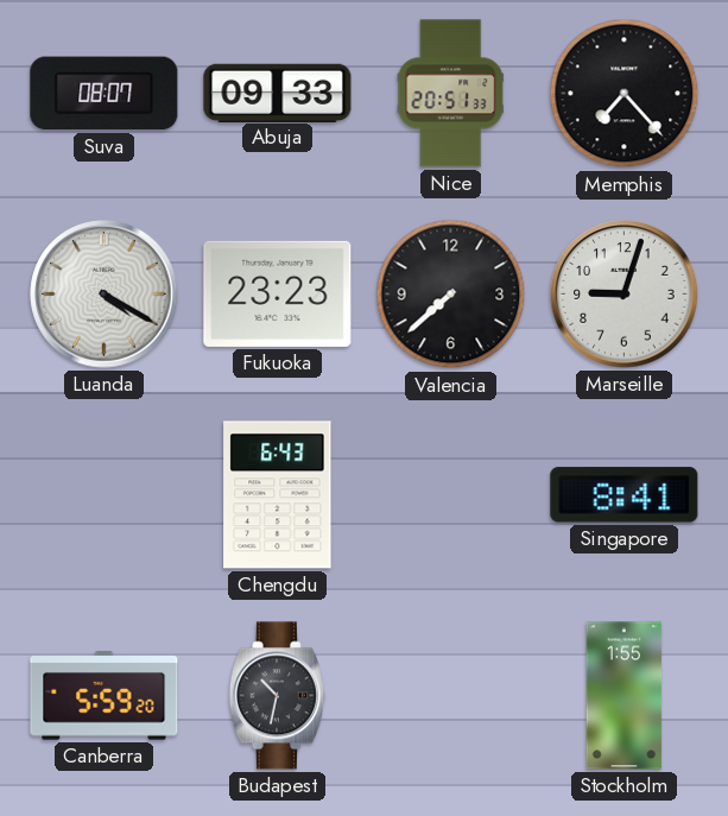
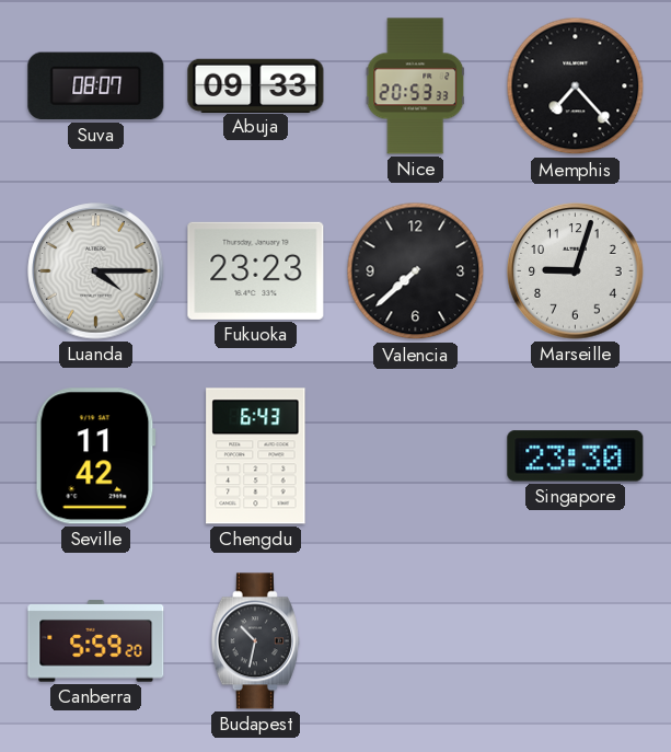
Nice: 20:51 -> 20:53 (416, 86)
Luanda: 4:20 -> 4:15 (96, 271)
Seville: none -> 11:42 (95, 456)
Singapore: 8:41 -> 23:30 (576, 456)
Stockholm: 1:55 -> none (625, 696)
